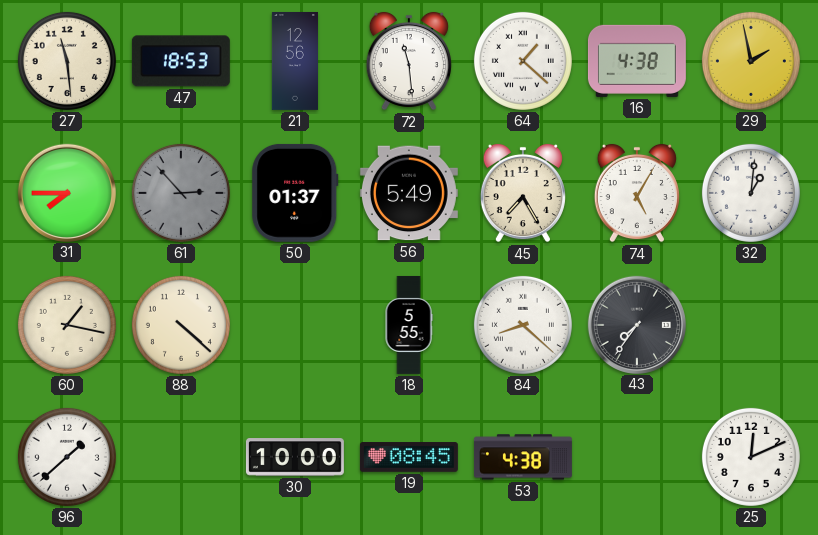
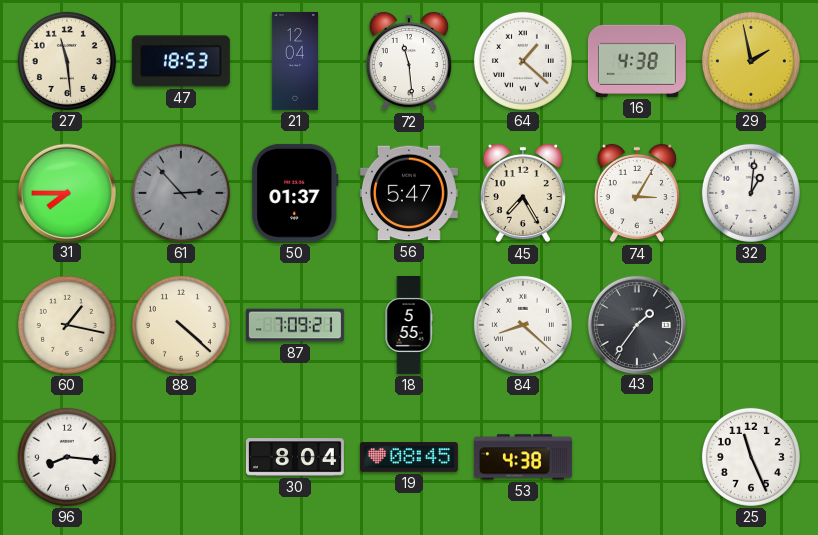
21: 12:56 -> 12:04 (295, 61)
56: 5:49 -> 5:47 (409, 193)
74: 5:05 -> 3:05 (637, 193)
87: none -> 7:09 (295, 325)
43: 7:36 -> 1:36 (636, 324)
96: 1:38 -> 8:16 (67, 457)
30: 10:00 -> 8:04 (295, 457)
25: 12:11 -> 11:26 (751, 457)
